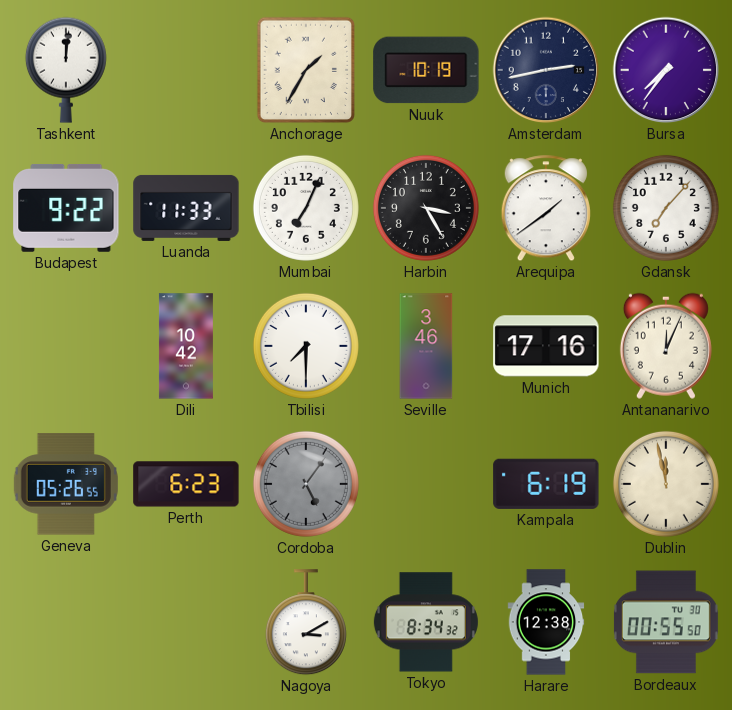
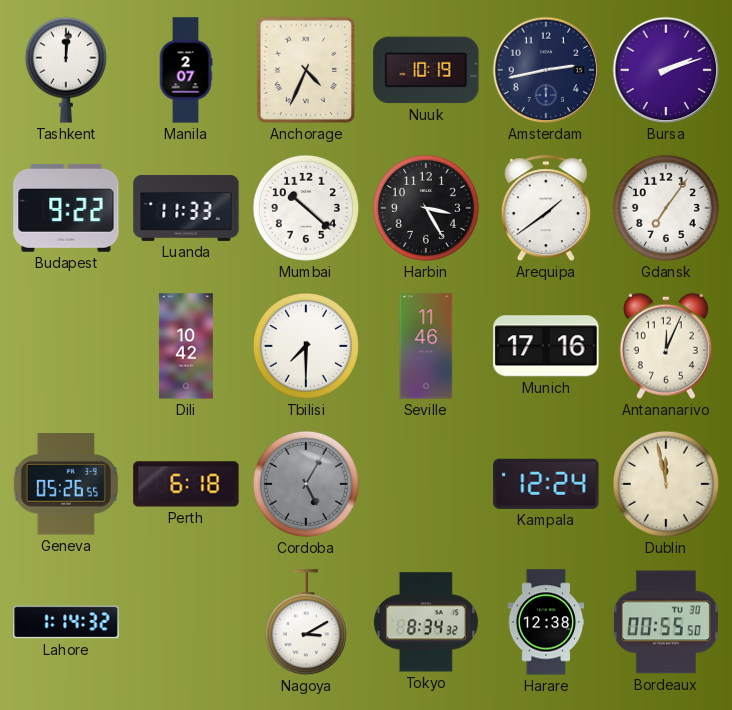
Manila: none -> 2:07 (186, 70)
Anchorage: 1:35 -> 4:34 (305, 70)
Bursa: 7:36 -> 2:12 (666, 70)
Mumbai: 7:04 -> 10:22 (306, 208)
Gdansk: 7:07 -> 7:06 (666, 208)
Seville: 3:46 -> 11:46 (426, 346)
Perth: 6:23 -> 6:18 (186, 484)
Cordoba: 5:06 -> 5:05 (306, 484)
Kampala: 6:19 -> 12:24 (546, 484)
Lahore: none -> 1:14 (66, 622)
